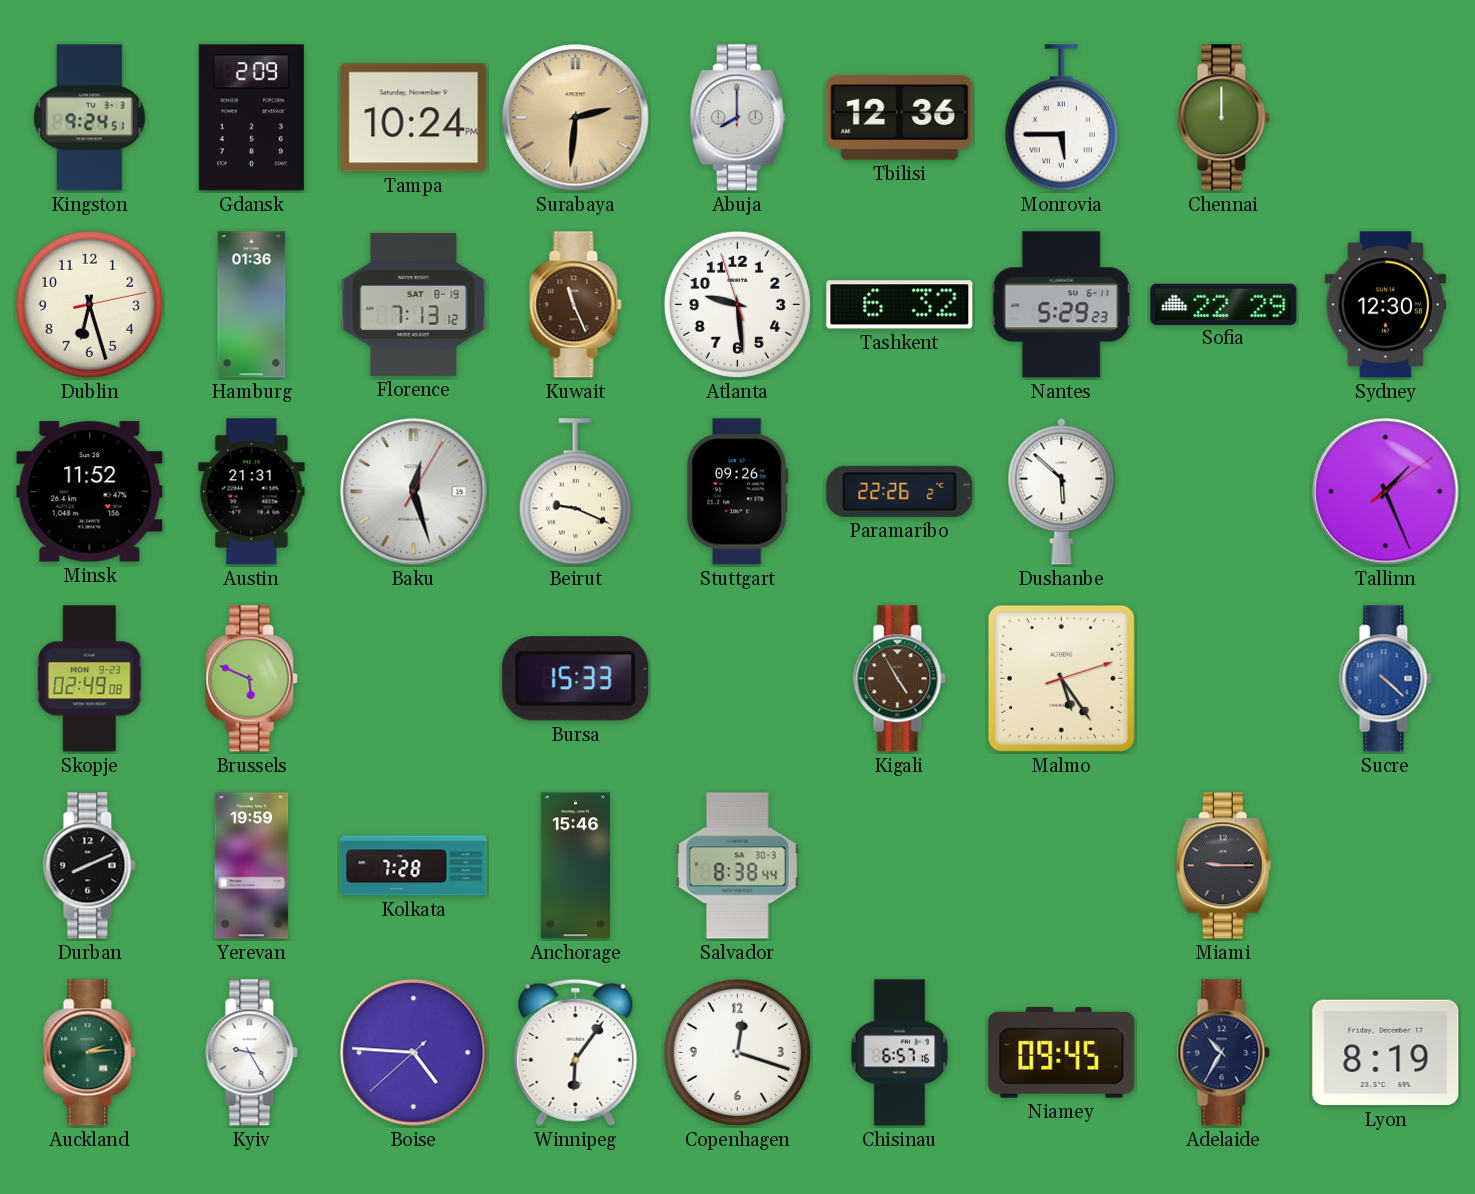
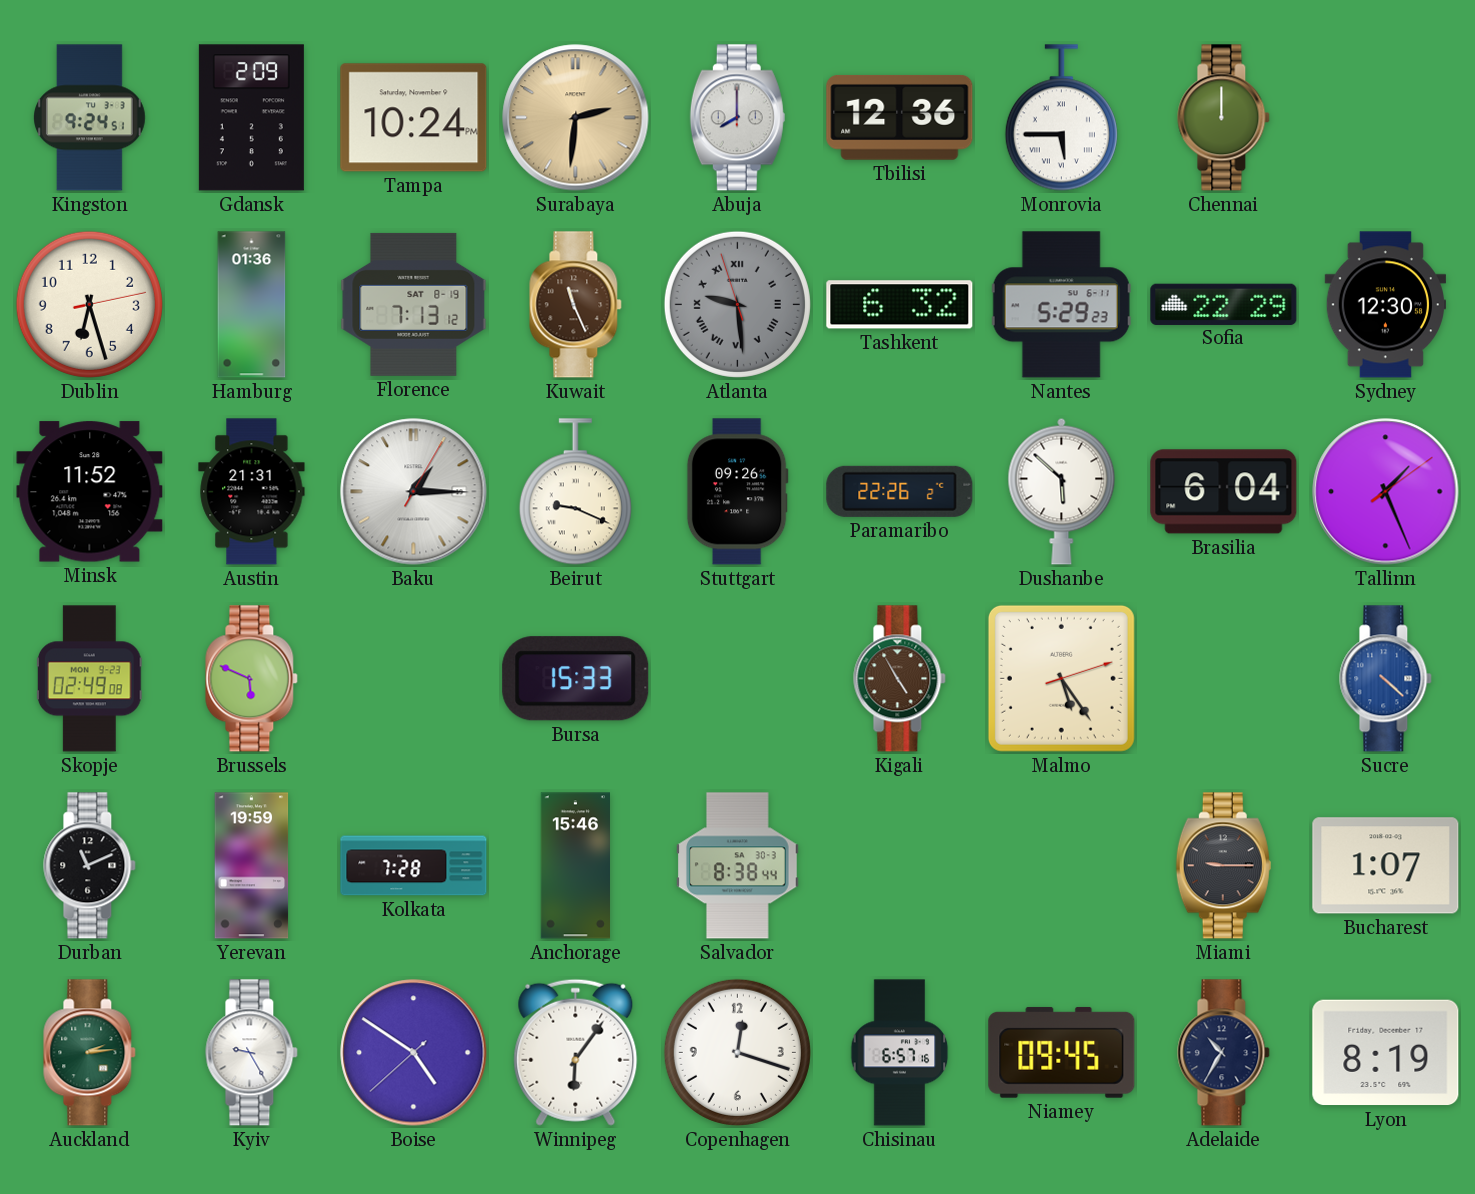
Atlanta dial: white -> grey (737, 304)
Atlanta numerals: Arabic -> Roman (737, 304)
Baku: 12:27 -> 1:15 (414, 492)
Brasilia: none -> 6:04 (1224, 492)
Durban: 8:11 -> 11:11 (90, 866)
Bucharest: none -> 1:07 (1386, 866)
Boise: 4:45 -> 4:50 (414, 1053)
